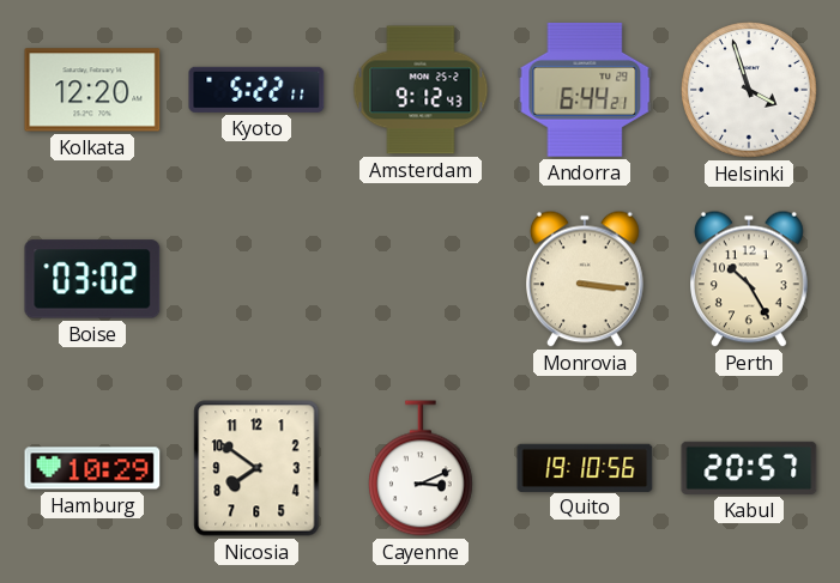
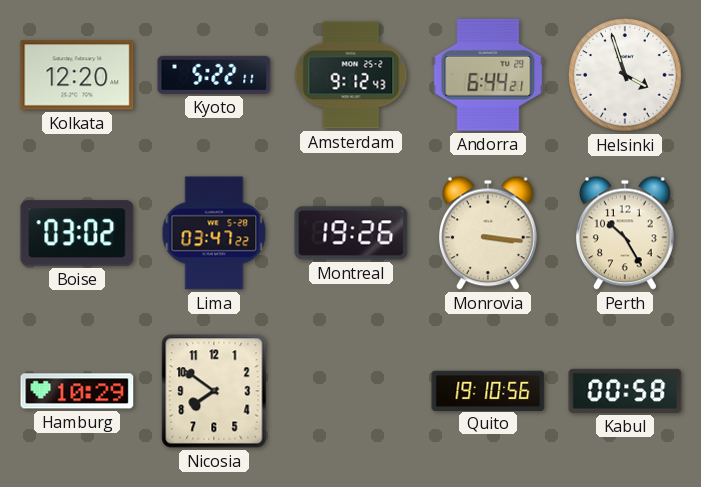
Lima: none -> 03:47 (214, 233)
Montreal: none -> 19:26 (351, 233)
Cayenne: 3:11 -> none (421, 468)
Kabul: 20:57 -> 00:58 (625, 391)
